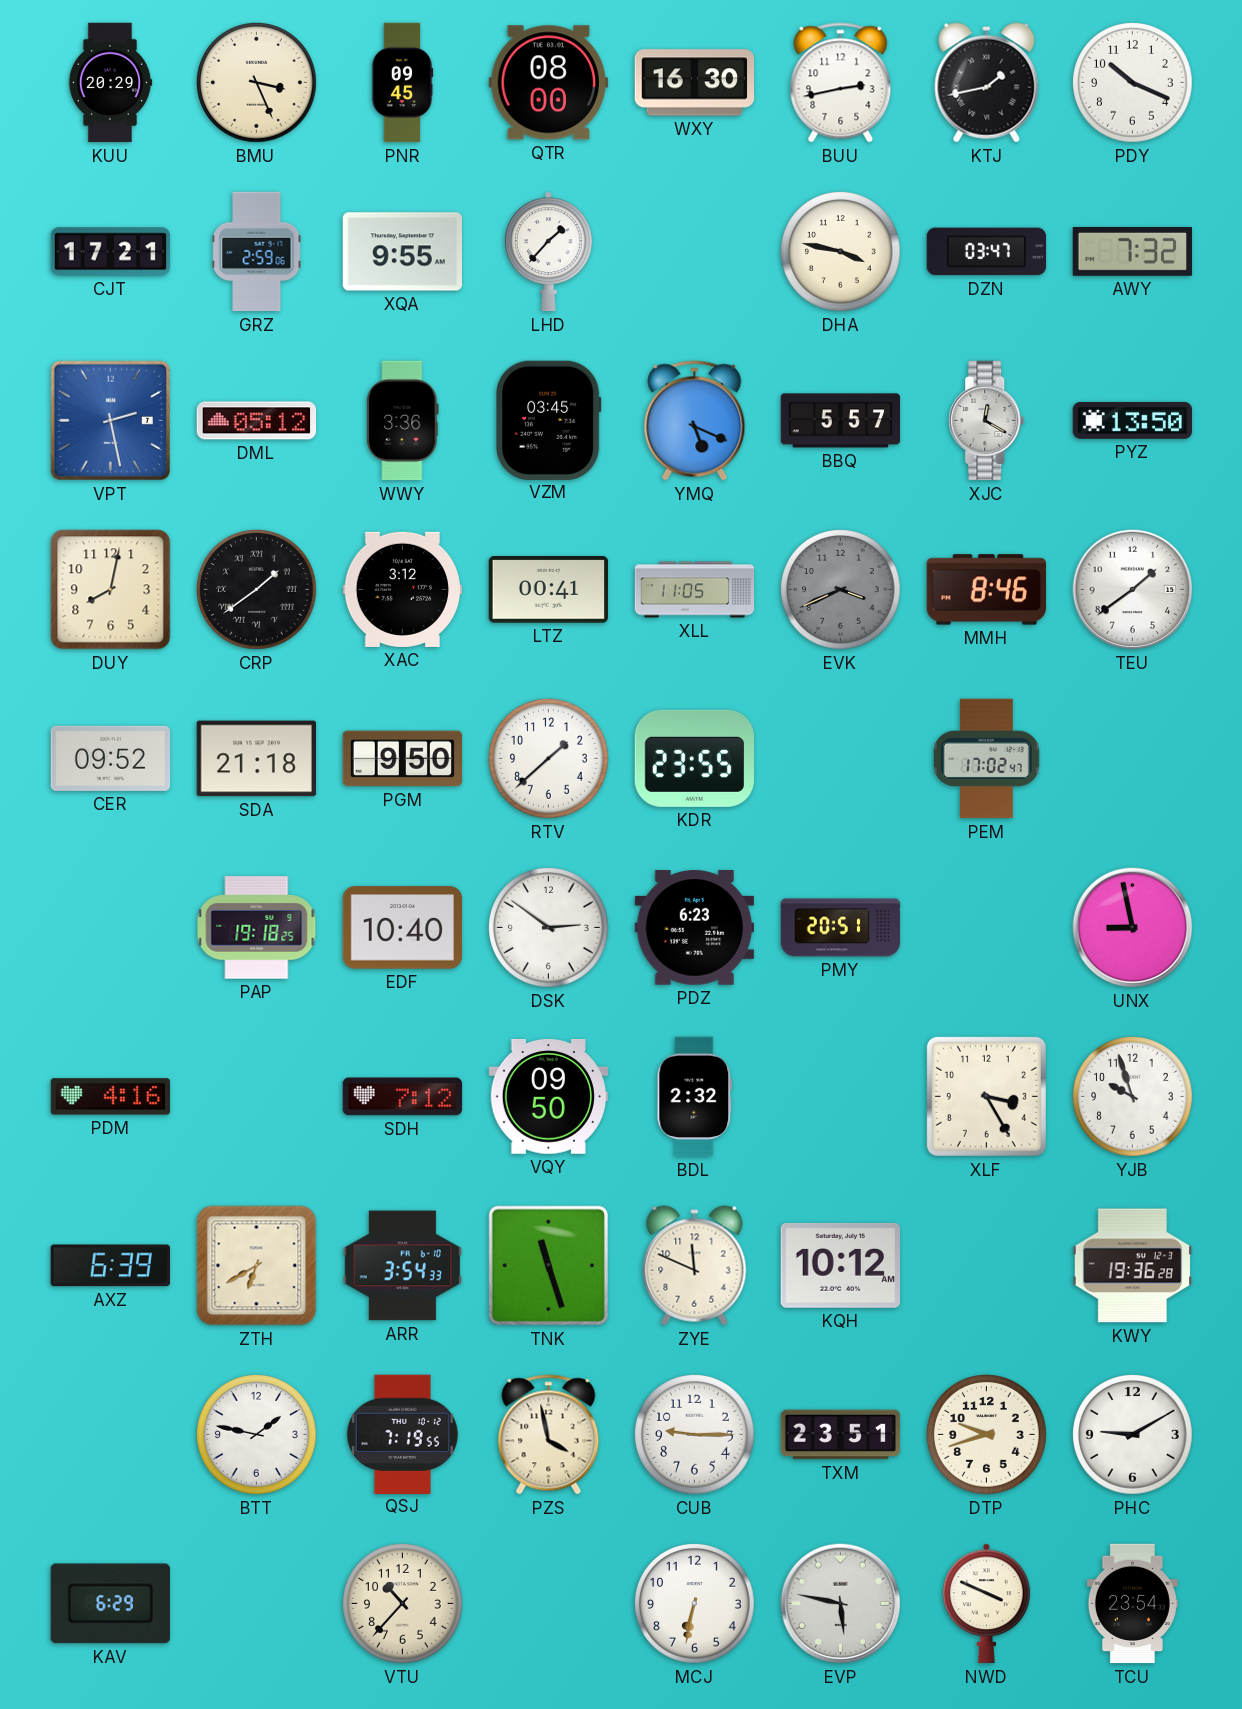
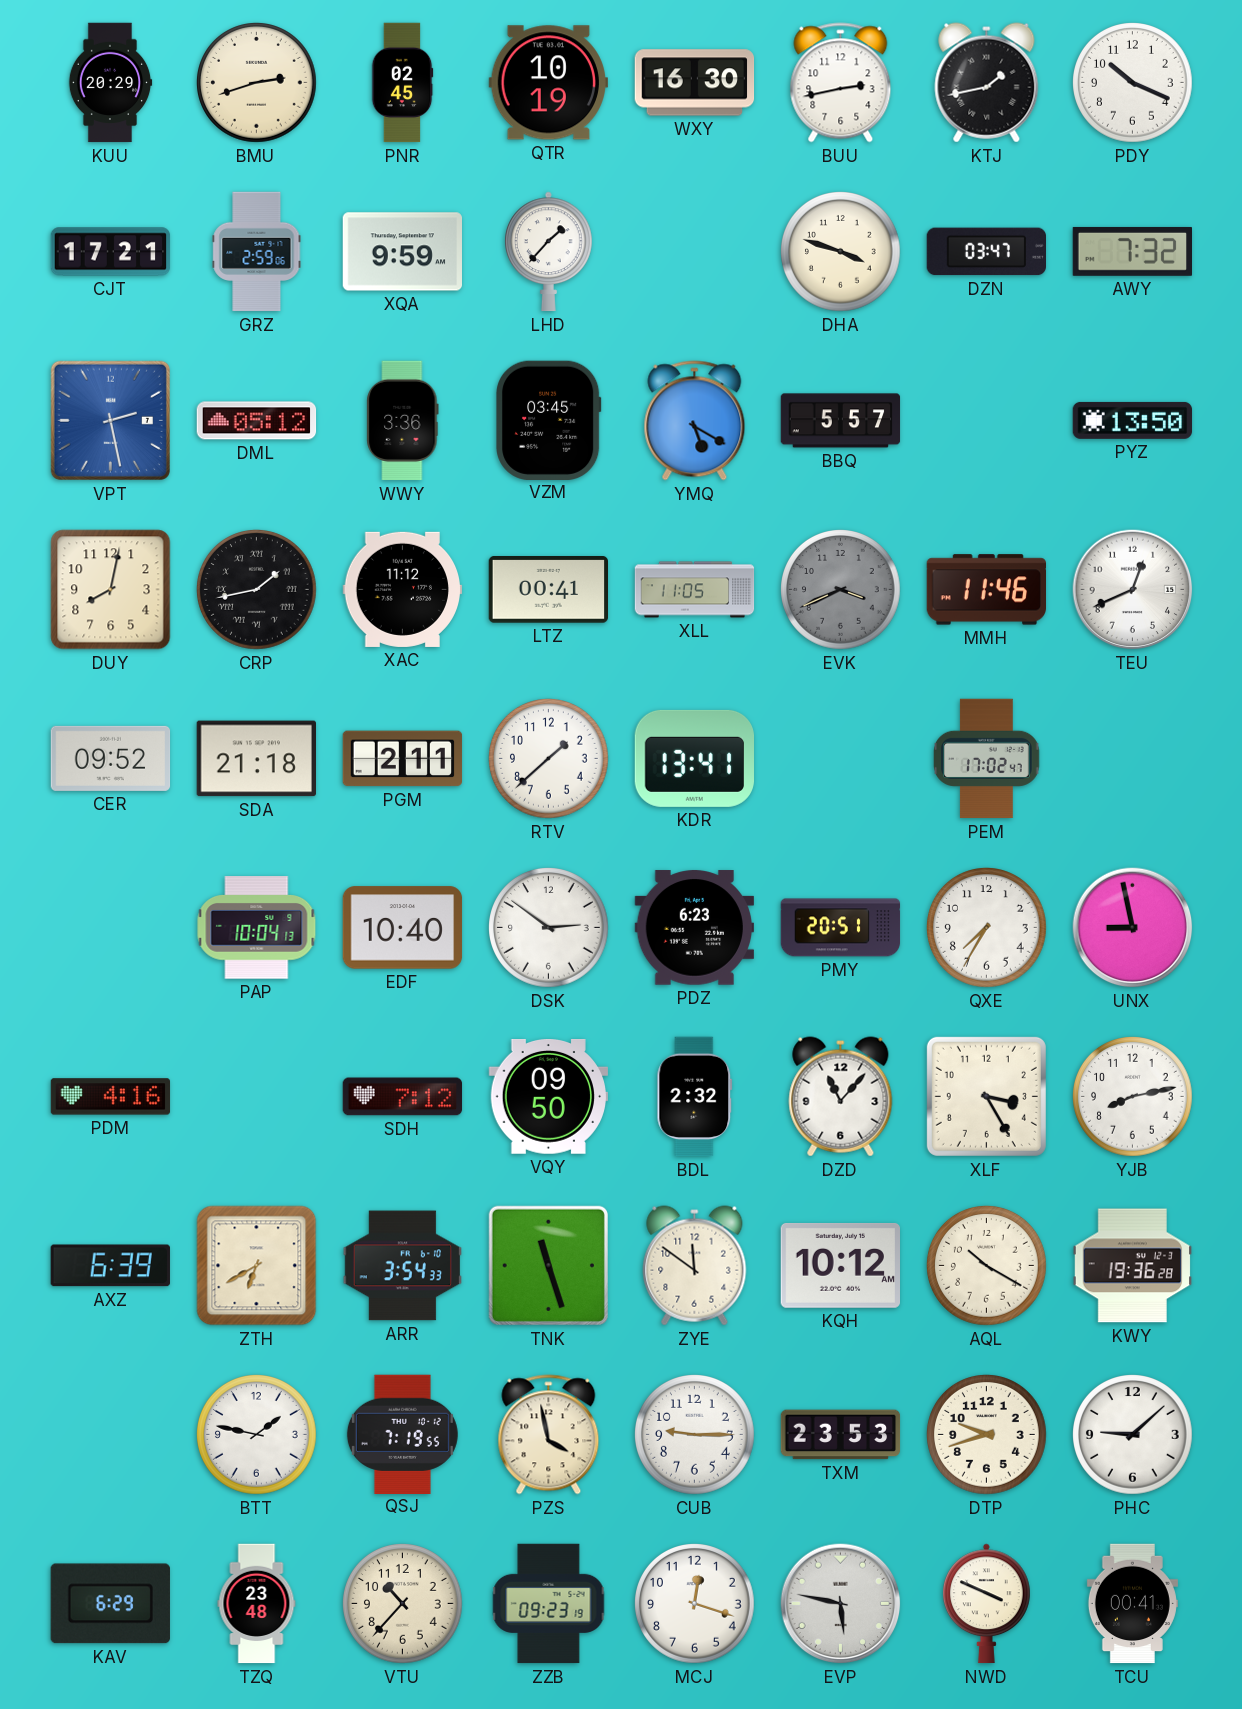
BMU: 3:26 -> 2:42 (257, 83)
PNR: 09:45 -> 02:45 (402, 83)
QTR: 08:00 -> 10:19 (548, 83)
XQA: 9:55 -> 9:59 (403, 252)
DHA: 3:47 -> 3:48 (841, 252)
YMQ: 5:19 -> 5:20 (695, 421)
XJC: 12:20 -> none (987, 421)
CRP: 1:39 -> 1:43 (257, 590)
XAC: 3:12 -> 11:12 (403, 589)
MMH: 8:46 -> 11:46 (986, 590)
TEU: 1:39 -> 12:41 (1133, 590)
PGM: 9:50 -> 2:11 (403, 759)
KDR: 23:55 -> 13:41 (695, 758)
PAP: 19:18 -> 10:04 (257, 928)
QXE: none -> 7:35 (987, 928)
DZD: none -> 11:07 (841, 1097)
YJB: 9:57 -> 8:13 (1133, 1097)
ZYE: 11:49 -> 11:51 (695, 1266)
AQL: none -> 10:20 (987, 1266)
TXM: 23:51 -> 23:53 (841, 1435)
PHC: 9:10 -> 9:08 (1133, 1435)
TZQ: none -> 23:48 (257, 1604)
ZZB: none -> 09:23 (549, 1604)
MCJ: 6:32 -> 12:18 (695, 1604)
TCU: 23:54 -> 00:41 (1132, 1604)
